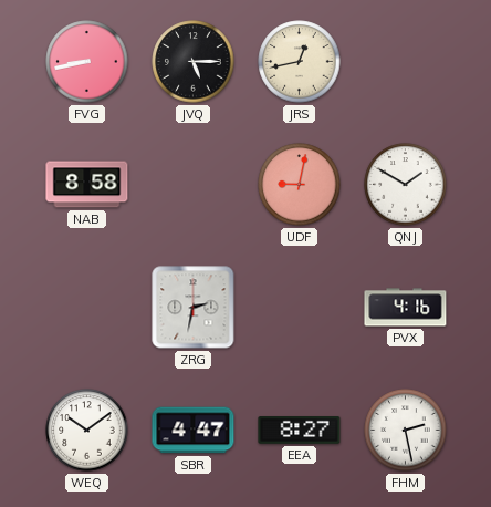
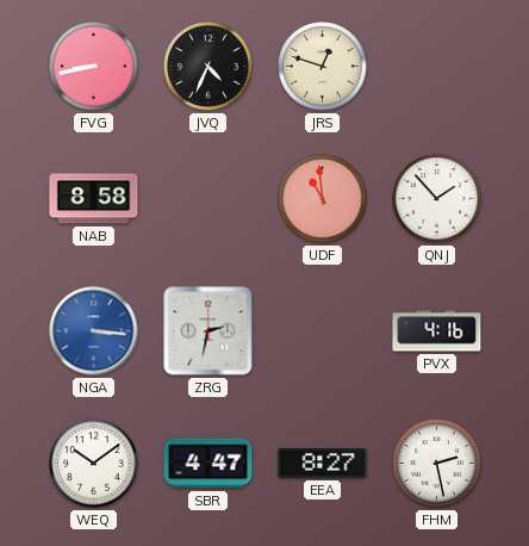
JVQ: 5:15 -> 4:34 (209, 67)
JRS: 12:43 -> 12:48 (323, 67)
UDF: 9:02 -> 10:59 (323, 199)
QNJ: 1:50 -> 1:53 (437, 199)
NGA: none -> 3:16 (94, 331)
